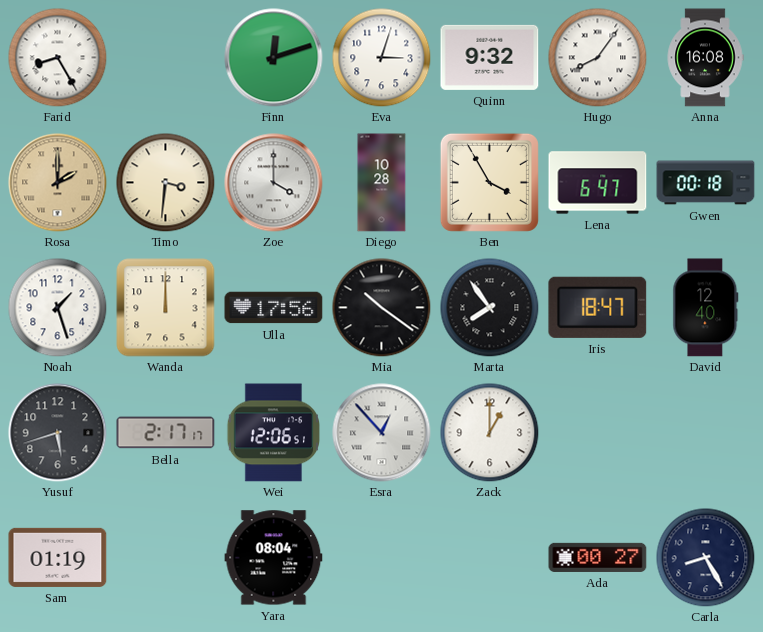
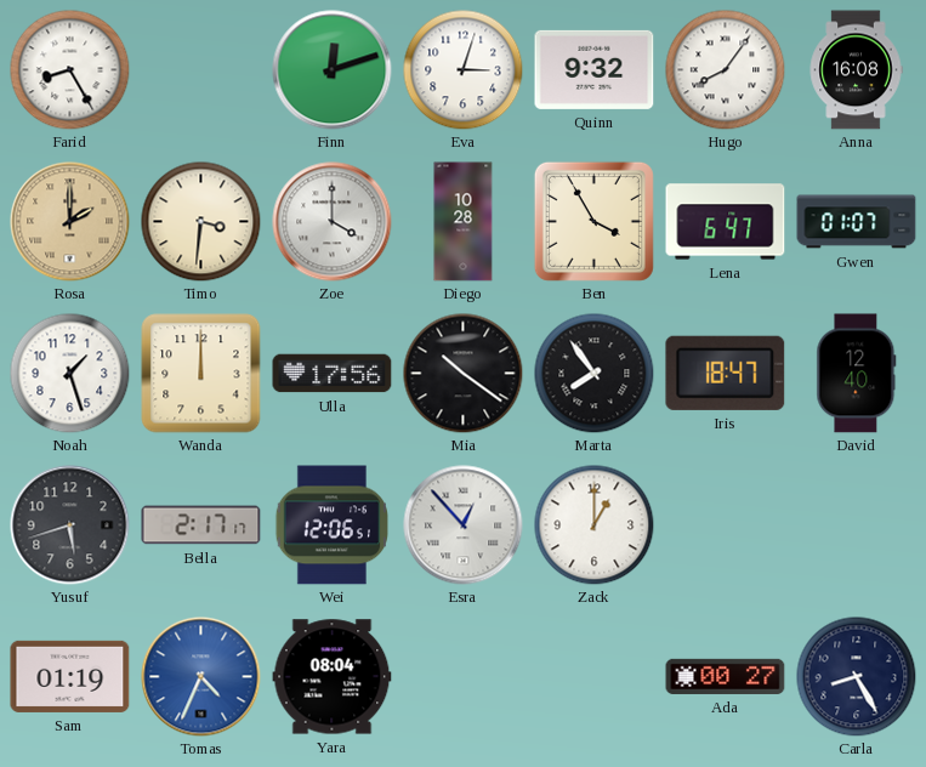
Gwen: 00:18 -> 01:07 (857, 222)
Tomas: none -> 4:34 (201, 677)
